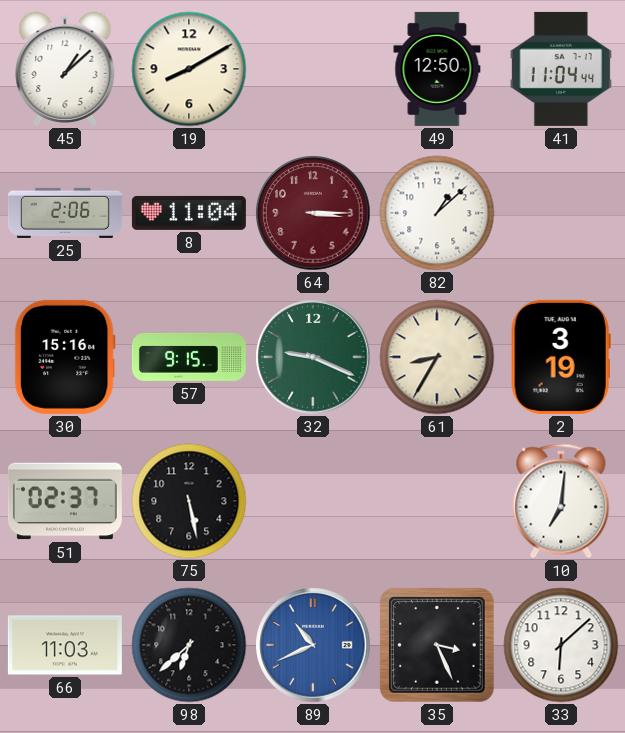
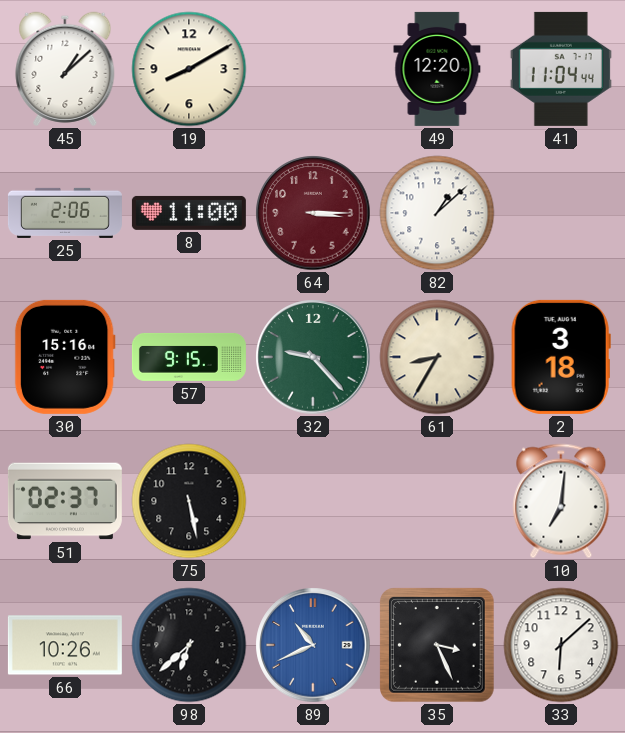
49: 12:50 -> 12:20 (437, 69)
8: 11:04 -> 11:00 (189, 213)
32: 9:19 -> 9:23 (313, 357)
2: 3:19 -> 3:18 (561, 357)
66: 11:03 -> 10:26 (65, 645)
